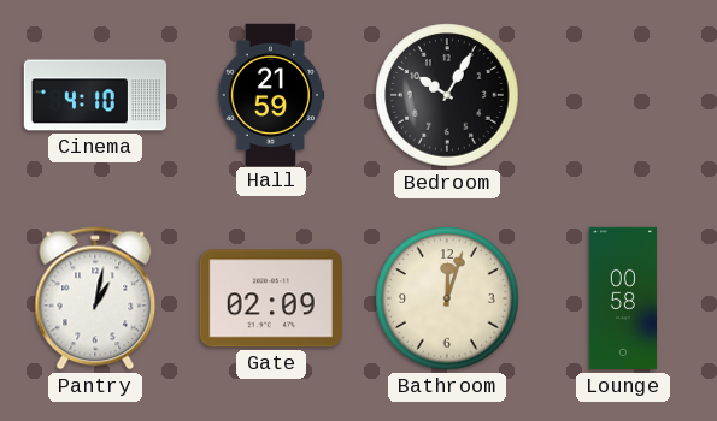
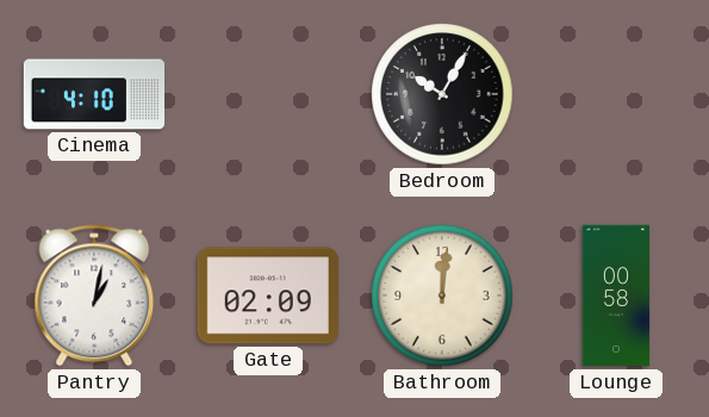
Hall: 21:59 -> none (271, 94)
Bathroom: 12:03 -> 12:01 (442, 295)
